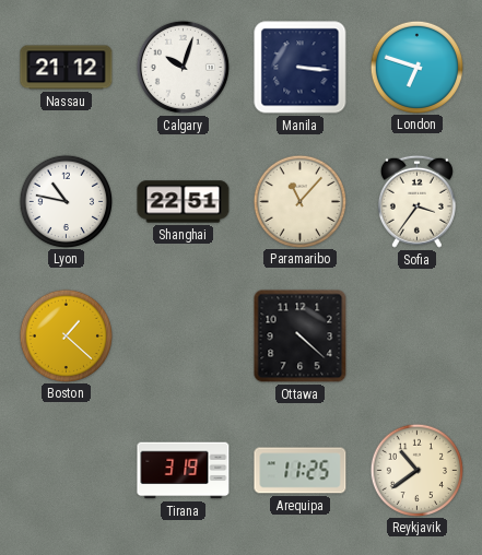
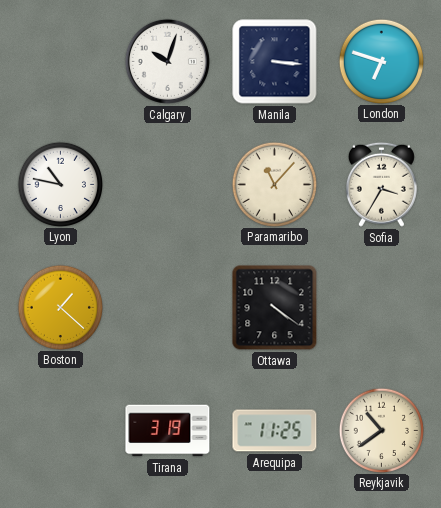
Nassau: 21:12 -> none (67, 68)
Shanghai: 22:51 -> none (184, 202)
Sofia: 3:36 -> 3:35 (381, 184)
Ottawa: 4:22 -> 4:21 (275, 308)
